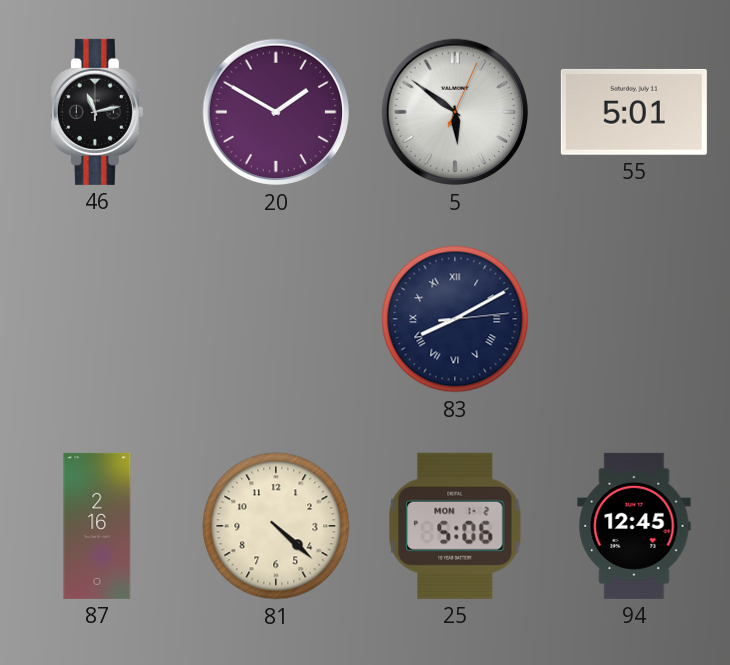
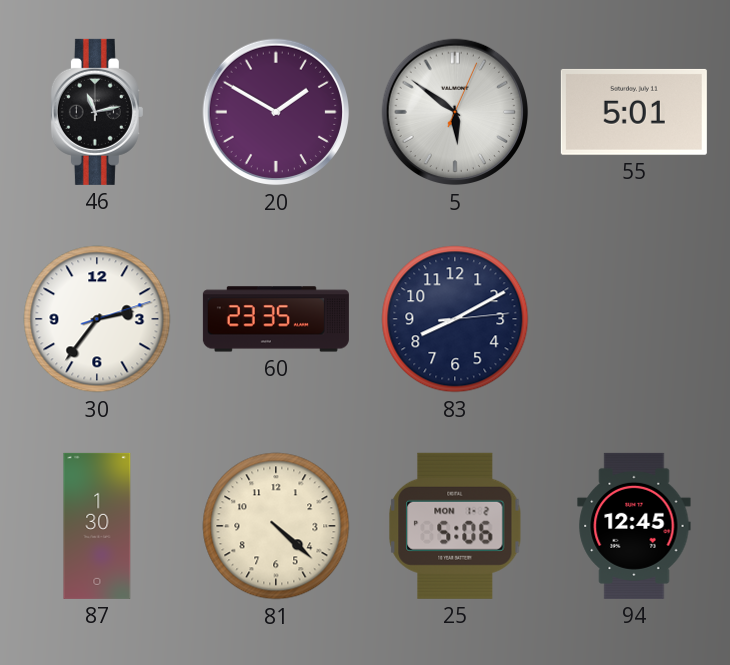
30: none -> 2:36 (97, 319)
60: none -> 23:35 (276, 319)
83 numerals: Roman -> Arabic (455, 319)
87: 2:16 -> 1:30 (97, 526)
